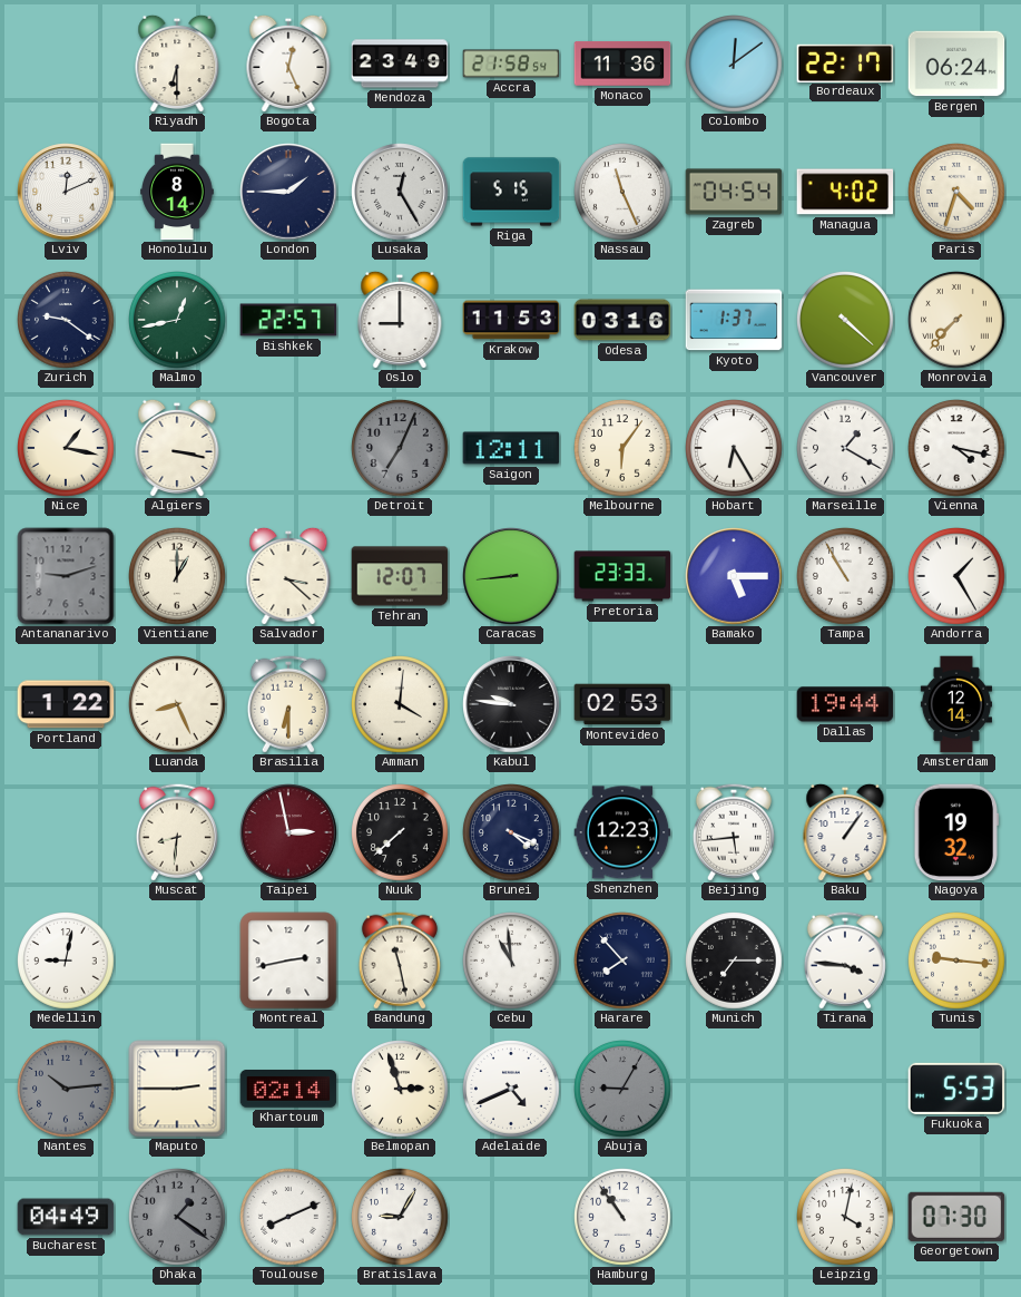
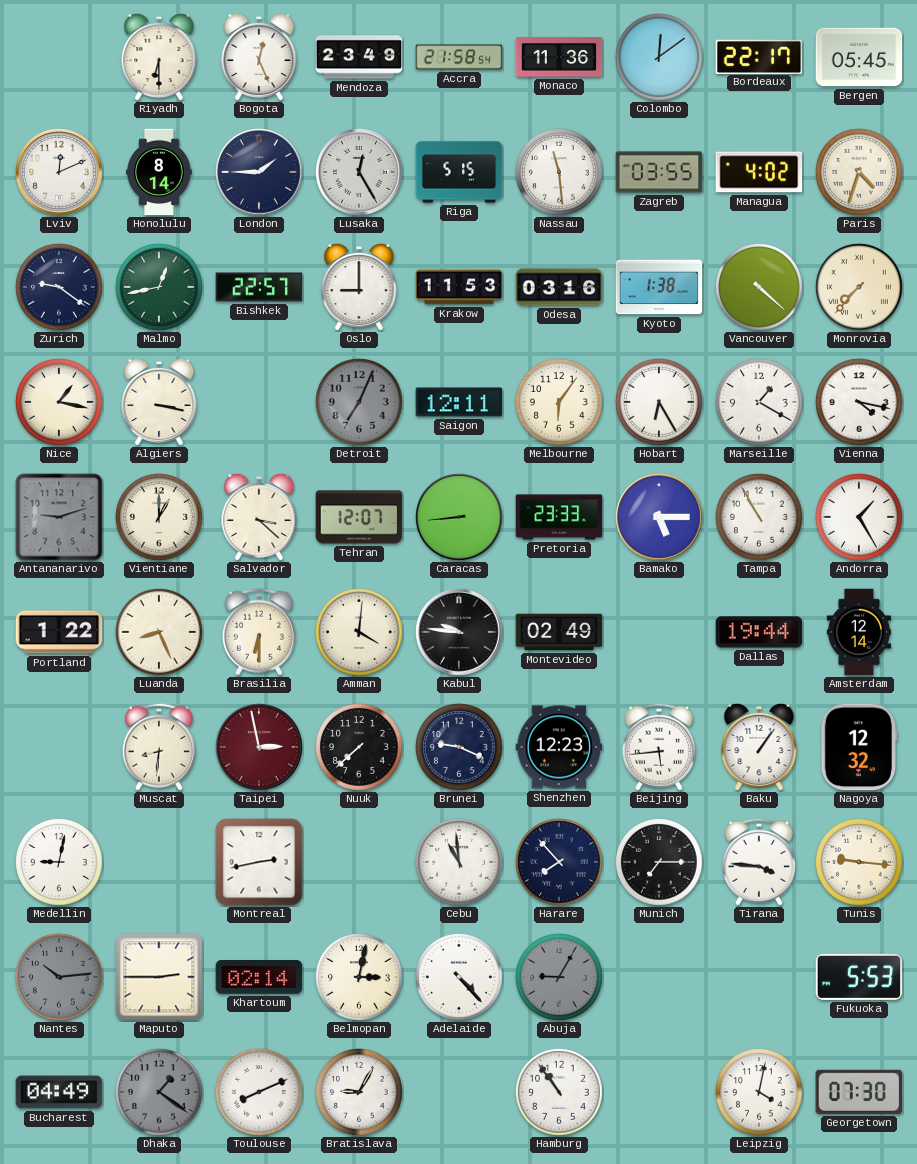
Bergen: 06:24 -> 05:45 (859, 57)
Nassau: 11:26 -> 11:29 (560, 173)
Zagreb: 04:54 -> 03:55 (659, 172)
Kyoto: 1:37 -> 1:38 (659, 287)
Montevideo: 02:53 -> 02:49 (559, 632)
Brunei: 4:19 -> 9:19 (460, 748)
Nagoya: 19:32 -> 12:32 (859, 747)
Bandung: 11:28 -> none (400, 960)
Belmopan: 2:57 -> 3:02 (360, 978)
Adelaide: 4:41 -> 4:23 (460, 978)
